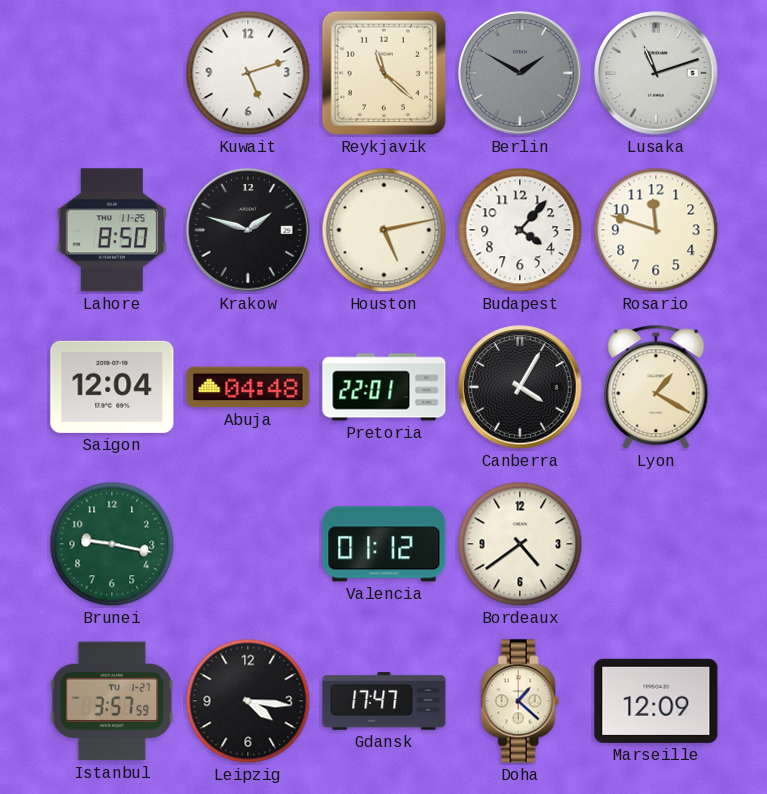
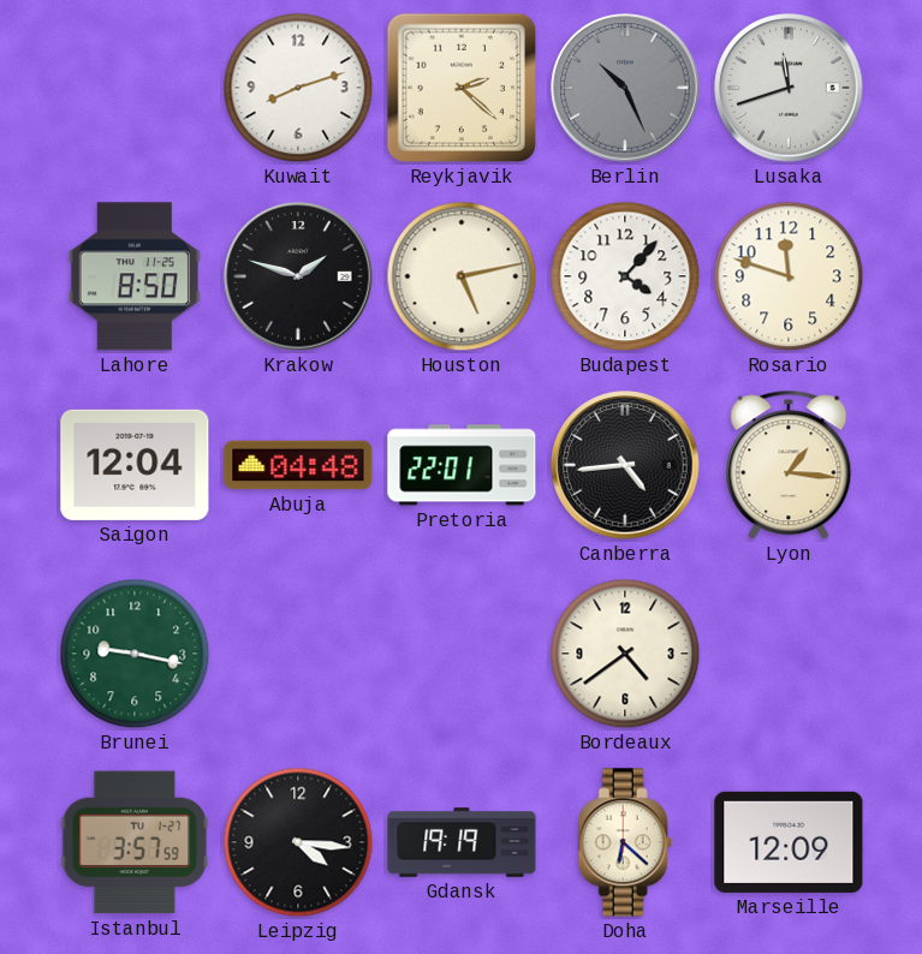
Kuwait: 5:12 -> 8:12 (298, 88)
Reykjavik: 11:22 -> 2:22 (462, 88)
Berlin: 1:50 -> 10:26 (625, 88)
Lusaka: 11:12 -> 11:42 (789, 88)
Canberra: 4:05 -> 4:44 (625, 465)
Lyon: 1:20 -> 1:16 (789, 465)
Valencia: 01:12 -> none (384, 544)
Gdansk: 17:47 -> 19:19 (462, 842)
Doha: 1:22 -> 6:22 (625, 842)
